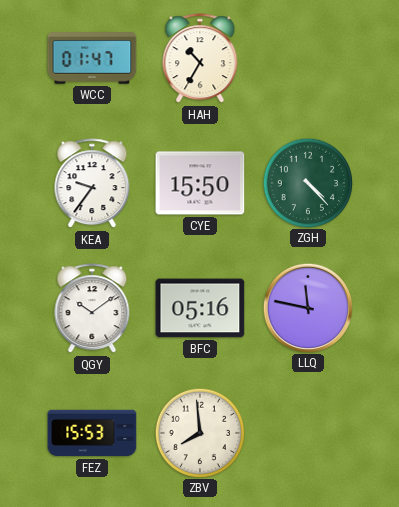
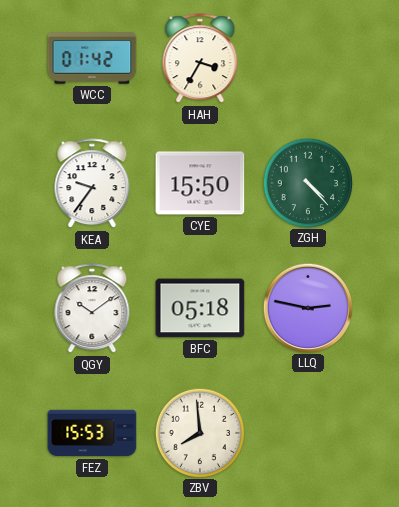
WCC: 01:47 -> 01:42 (92, 58)
HAH: 10:35 -> 3:35 (200, 59)
BFC: 05:16 -> 05:18 (200, 308)
LLQ: 11:47 -> 2:47 (307, 307)
